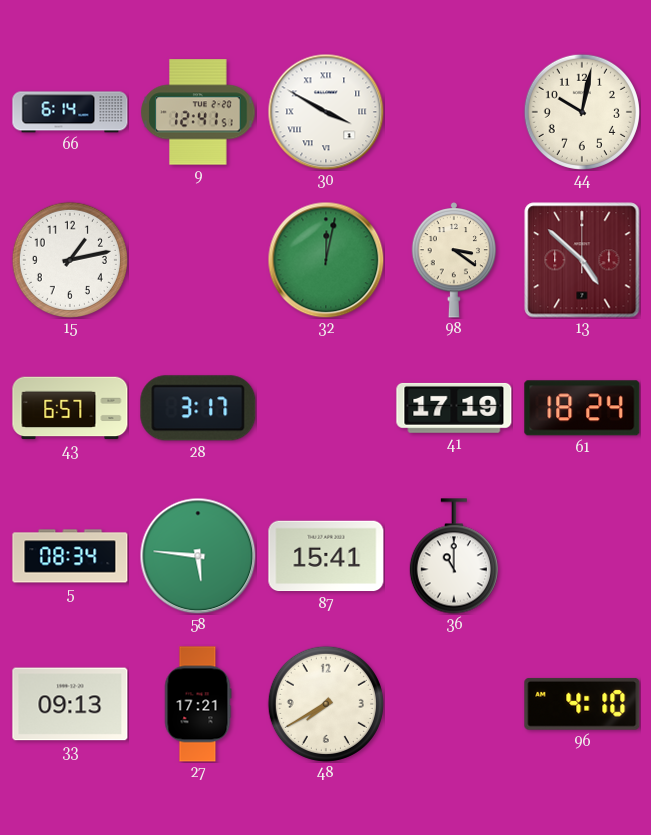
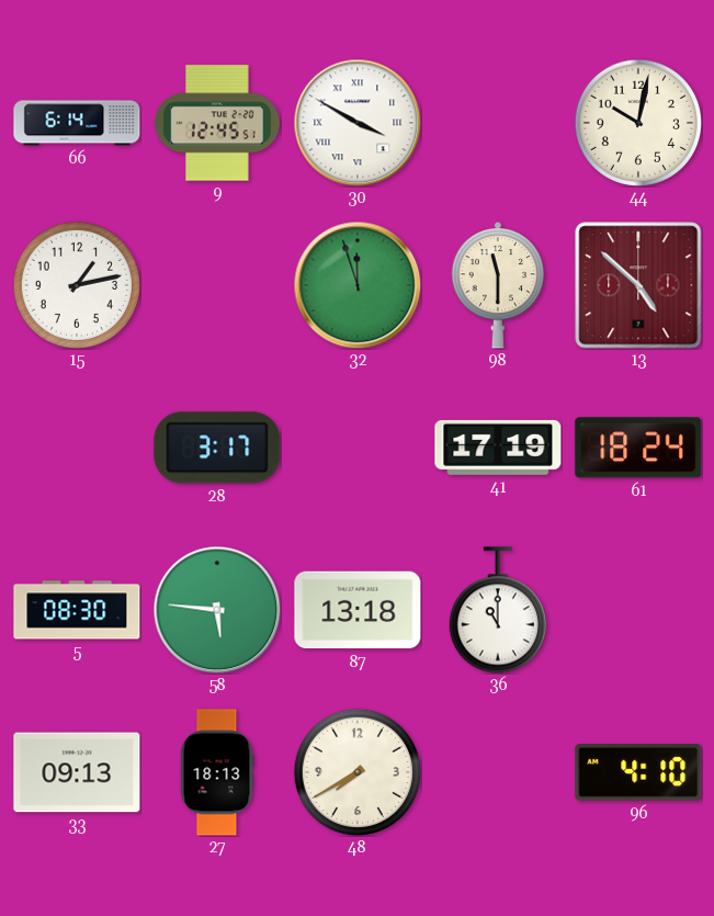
9: 12:41 -> 12:45 (217, 123)
32: 12:02 -> 11:57 (358, 285)
98: 3:21 -> 11:30 (498, 286)
43: 6:57 -> none (70, 408)
5: 08:34 -> 08:30 (77, 610)
87: 15:41 -> 13:18 (358, 610)
27: 17:21 -> 18:13 (217, 772)
